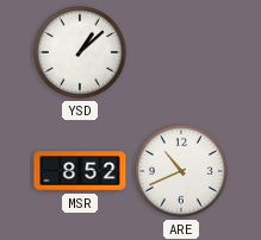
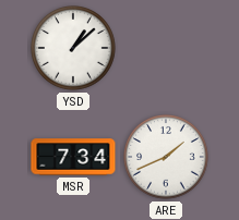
MSR: 8:52 -> 7:34 (73, 157)
ARE: 10:41 -> 1:41 (167, 158)
